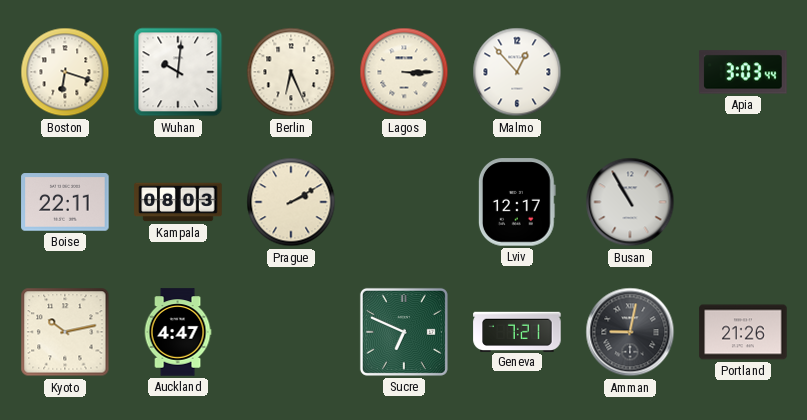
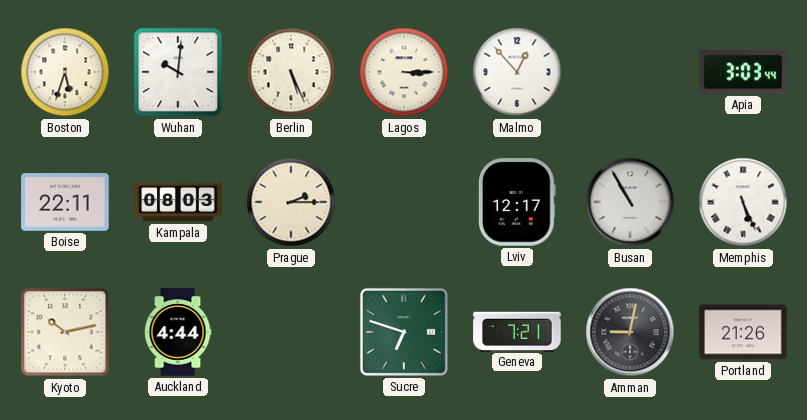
Boston: 6:18 -> 5:33 (65, 72)
Berlin: 6:26 -> 5:26 (291, 72)
Prague: 2:10 -> 2:15 (291, 202)
Memphis: none -> 5:26 (743, 202)
Auckland: 4:47 -> 4:44 (178, 332)
Sucre: 6:49 -> 6:48 (404, 332)
